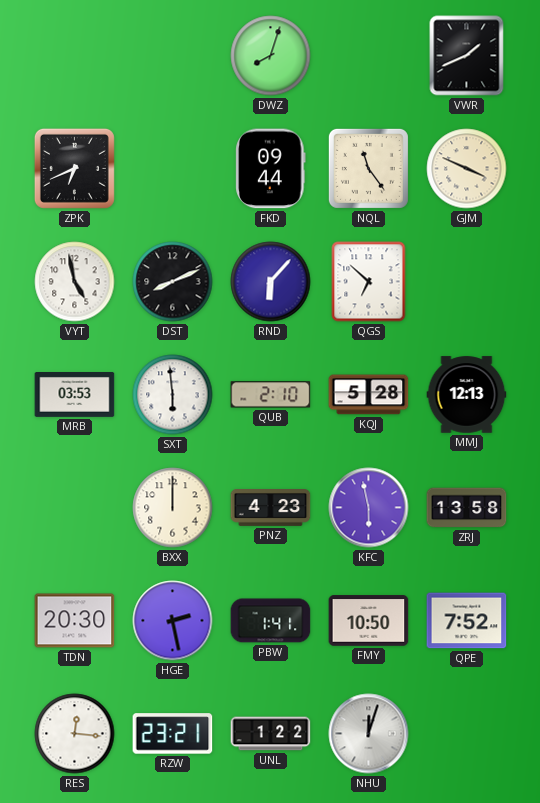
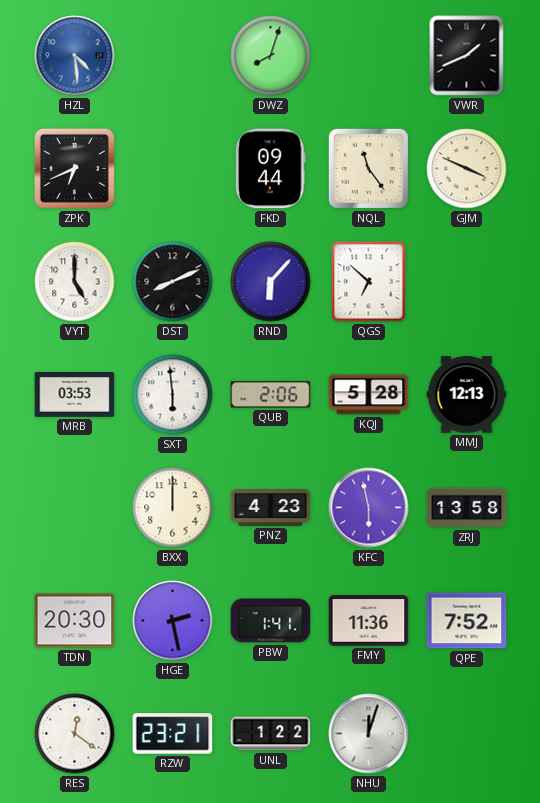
HZL: none -> 4:29 (75, 56)
VYT: 4:58 -> 5:00 (75, 282)
QUB: 2:10 -> 2:06 (271, 395)
FMY: 10:50 -> 11:36 (369, 621)
RES: 12:16 -> 12:21 (75, 734)
